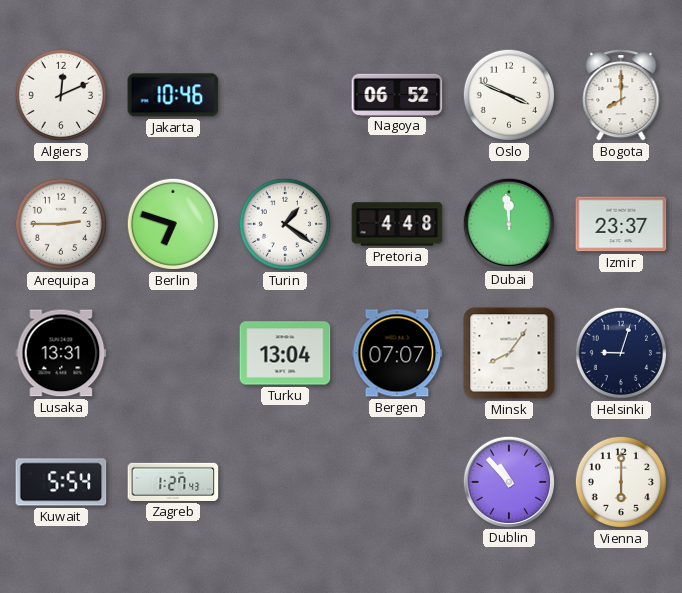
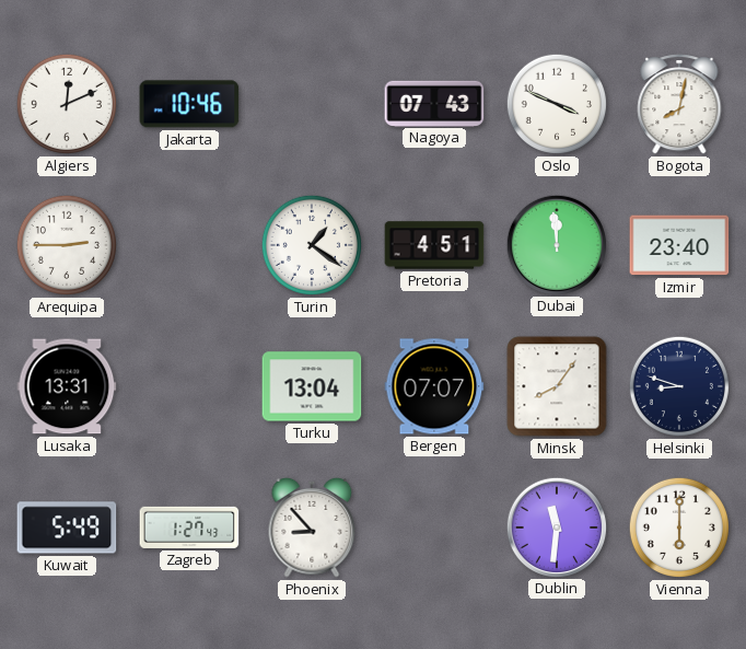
Nagoya: 06:52 -> 07:43 (434, 103)
Bogota: 8:00 -> 8:02 (679, 104)
Berlin: 6:48 -> none (173, 224)
Pretoria: 4:48 -> 4:51 (434, 245)
Izmir: 23:37 -> 23:40 (679, 245)
Helsinki: 9:03 -> 8:48 (679, 386)
Kuwait: 5:54 -> 5:49 (67, 528)
Phoenix: none -> 8:53 (312, 528)
Dublin: 10:53 -> 11:31 (556, 526)
